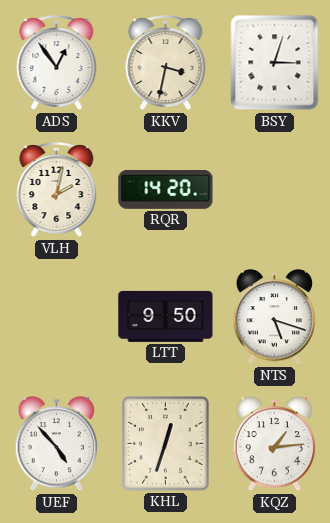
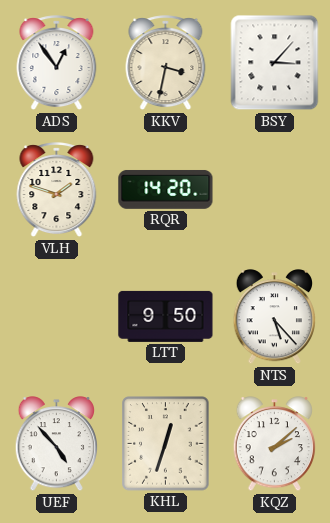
BSY: 3:03 -> 3:07 (275, 63)
VLH: 2:02 -> 1:48 (57, 190)
NTS: 5:18 -> 5:23 (274, 318)
KQZ: 1:14 -> 2:08 (274, 445)
